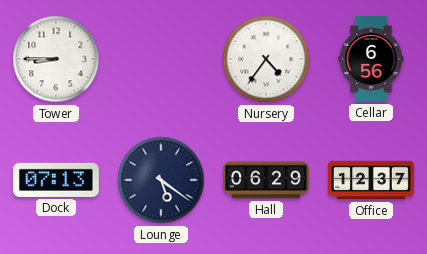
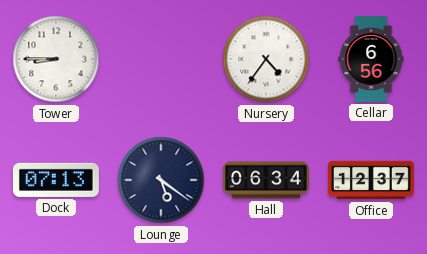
Hall: 06:29 -> 06:34 (266, 180)
